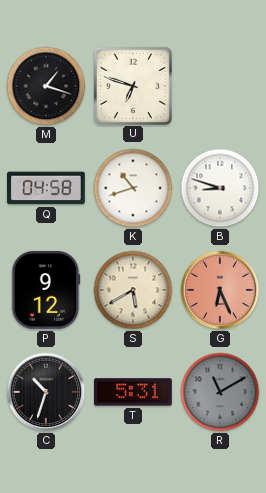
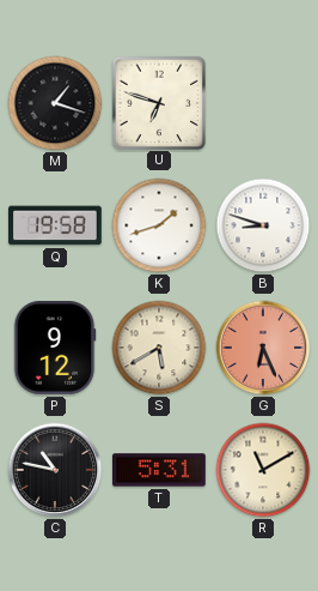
Q: 04:58 -> 19:58 (56, 225)
K: 10:42 -> 1:42 (159, 225)
C: 10:33 -> 10:47 (55, 470)
R dial: grey -> cream (263, 470)
